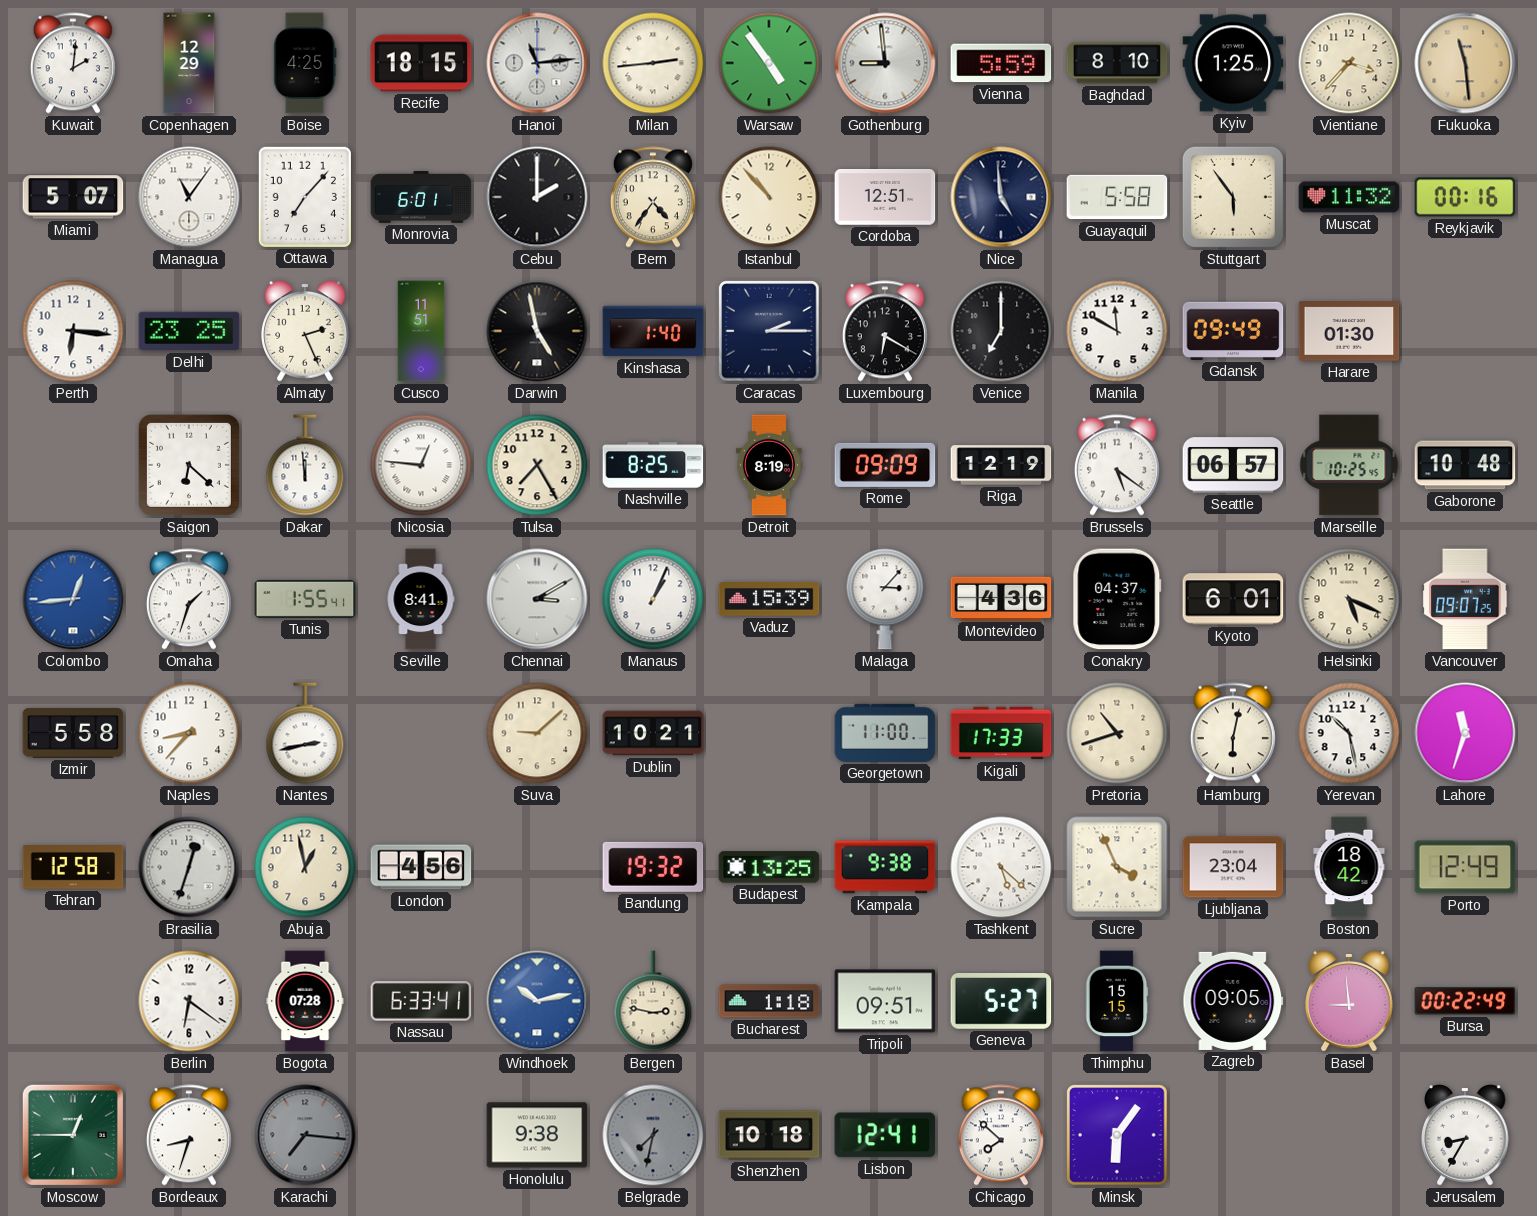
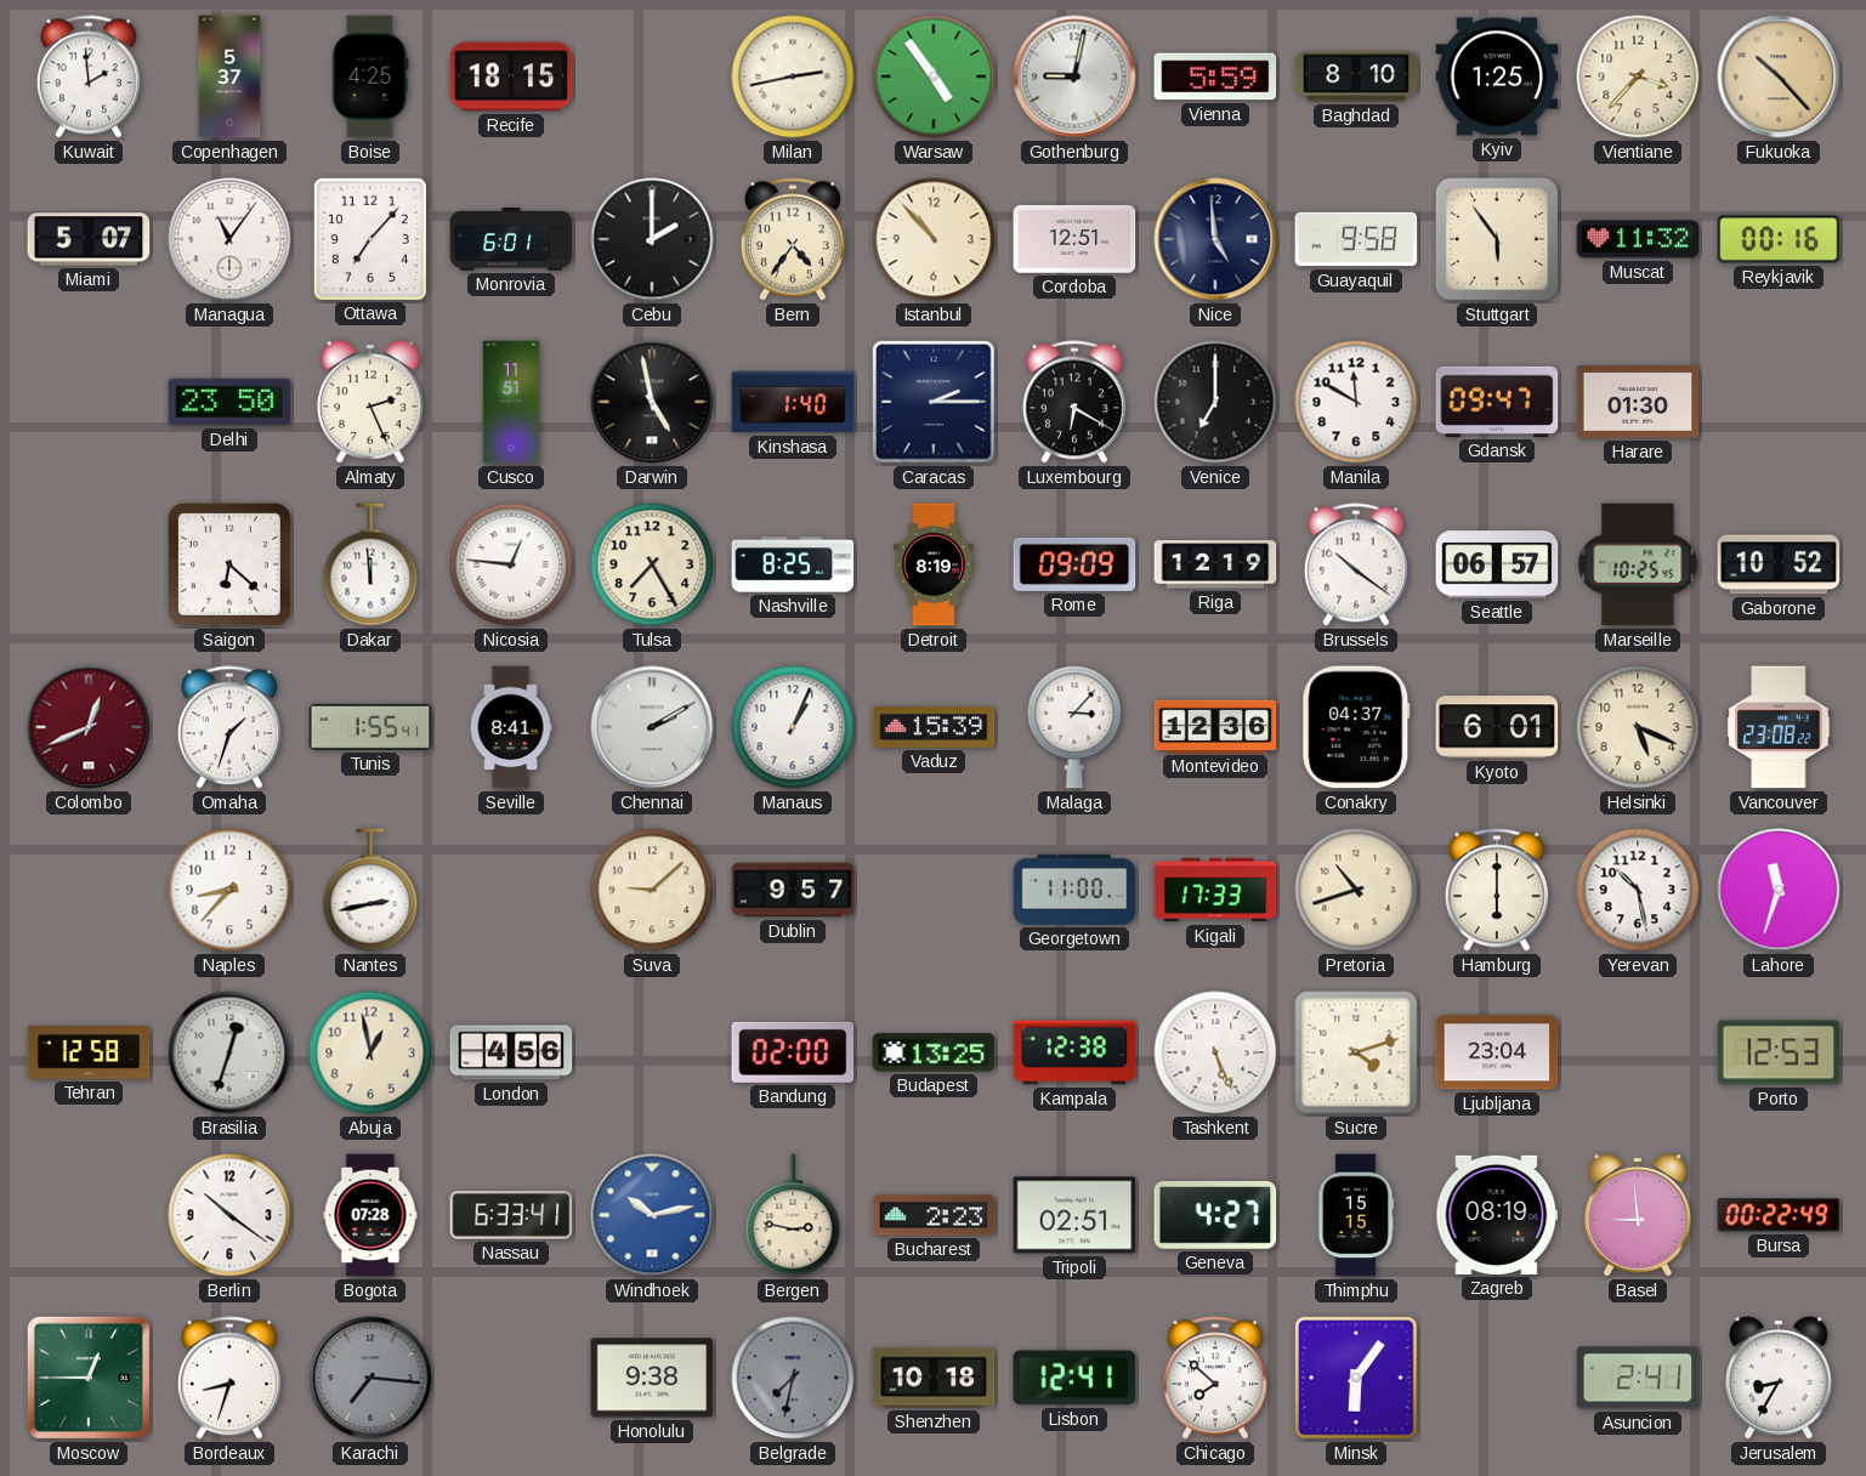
Kuwait: 2:01 -> 1:59 (89, 76)
Copenhagen: 12:29 -> 5:37 (229, 76)
Hanoi: 11:14 -> none (537, 63)
Milan: 2:44 -> 2:43 (793, 76)
Gothenburg: 8:59 -> 9:02 (1074, 76)
Fukuoka: 11:29 -> 10:23 (1779, 76)
Guayaquil: 5:58 -> 9:58 (1356, 239)
Perth: 6:16 -> none (73, 331)
Delhi: 23:25 -> 23:50 (229, 402)
Gdansk: 09:49 -> 09:47 (1497, 402)
Brussels: 5:21 -> 10:21 (1356, 564)
Gaborone: 10:48 -> 10:52 (1779, 564)
Colombo: 12:44 -> 12:41 (89, 727)
Colombo dial: blue -> burgundy (89, 727)
Chennai: 3:10 -> 2:10 (652, 727)
Montevideo: 4:36 -> 12:36 (1215, 726)
Vancouver: 09:07 -> 23:08 (1779, 727)
Izmir: 5:58 -> none (73, 733)
Dublin: 10:21 -> 9:57 (793, 890)
Hamburg: 6:02 -> 6:00 (1497, 890)
Bandung: 19:32 -> 02:00 (793, 1052)
Kampala: 9:38 -> 12:38 (1074, 1052)
Tashkent: 5:22 -> 5:26 (1215, 1052)
Sucre: 3:56 -> 4:12 (1356, 1052)
Boston: 18:42 -> none (1349, 867)
Porto: 12:49 -> 12:53 (1779, 1052)
Berlin: 6:21 -> 10:21 (229, 1215)
Bucharest: 1:18 -> 2:23 (934, 1215)
Tripoli: 09:51 -> 02:51 (1074, 1215)
Geneva: 5:27 -> 4:27 (1215, 1216)
Zagreb: 09:05 -> 08:19 (1497, 1215)
Asuncion: none -> 2:41 (1638, 1378)
